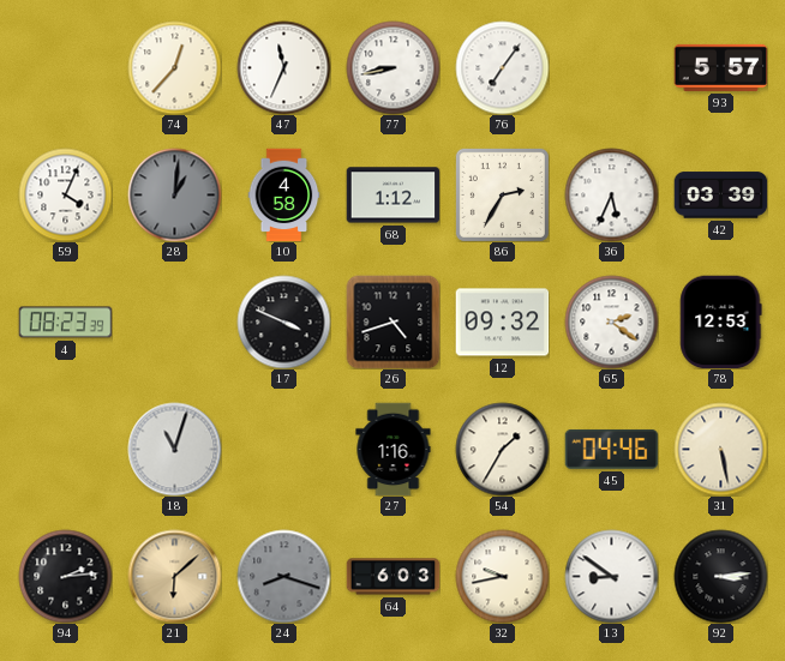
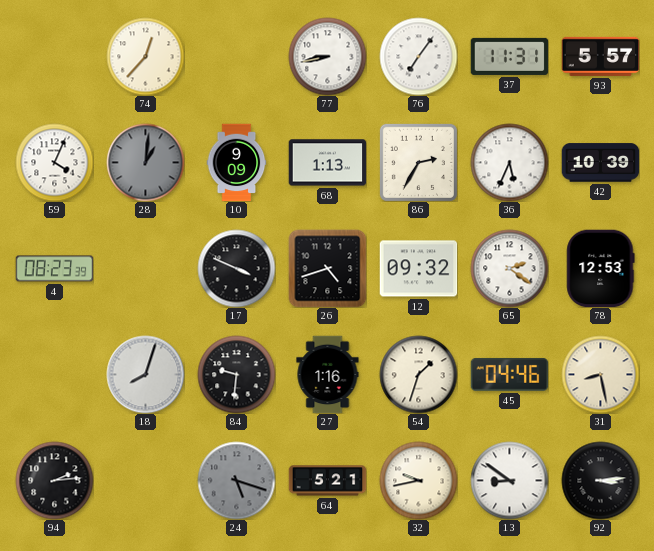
47: 11:34 -> none (283, 67)
37: none -> 11:31 (509, 56)
10: 4:58 -> 9:09 (237, 162)
68: 1:12 -> 1:13 (327, 163)
42: 03:39 -> 10:39 (600, 163)
18: 11:03 -> 8:03 (145, 374)
84: none -> 9:31 (236, 374)
54: 1:35 -> 1:33 (418, 374)
31: 5:28 -> 8:28 (600, 374)
21: 6:08 -> none (174, 576)
24: 8:18 -> 5:18 (236, 480)
64: 6:03 -> 5:21 (327, 481)
